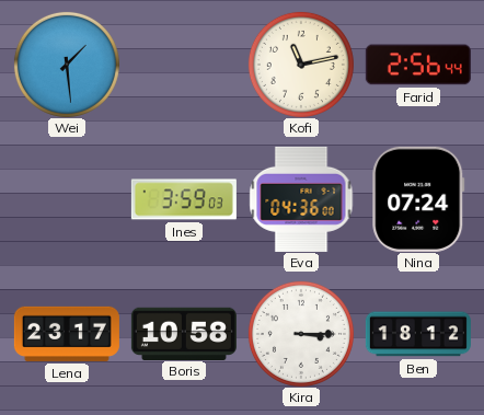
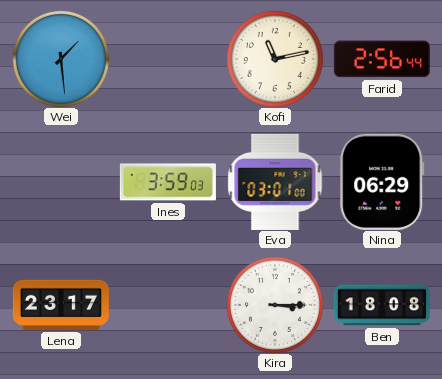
Eva: 04:36 -> 03:01 (275, 182)
Nina: 07:24 -> 06:29 (382, 182)
Boris: 10:58 -> none (184, 333)
Ben: 18:12 -> 18:08 (382, 305)
